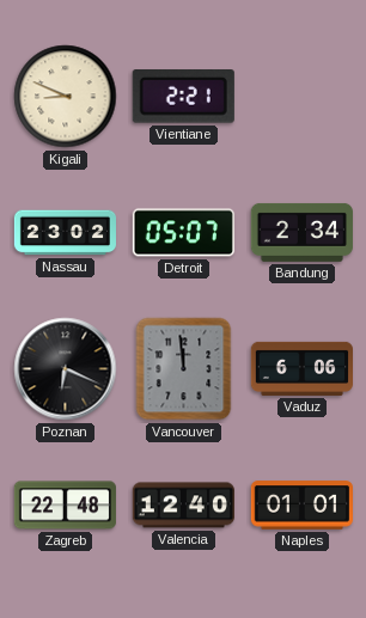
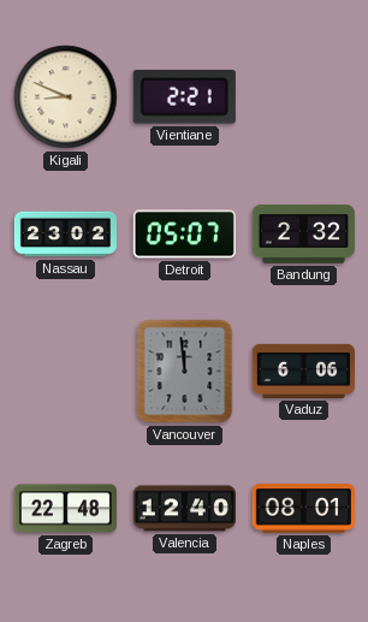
Bandung: 2:34 -> 2:32 (303, 233)
Poznan: 6:19 -> none (66, 369)
Naples: 01:01 -> 08:01 (303, 509)
